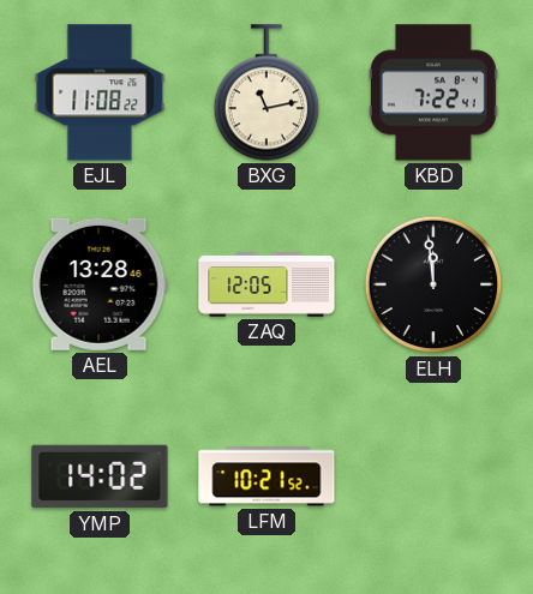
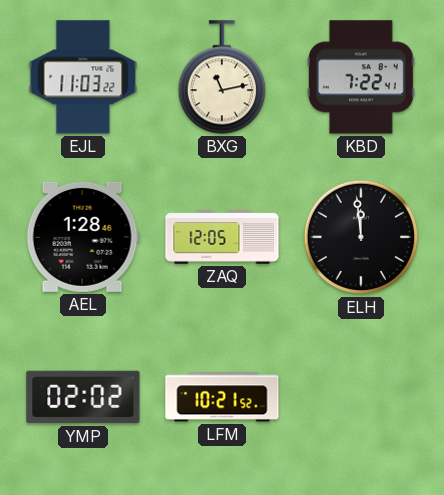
EJL: 11:08 -> 11:03 (83, 77)
AEL: 13:28 -> 1:28 (83, 237)
YMP: 14:02 -> 02:02 (83, 397)
